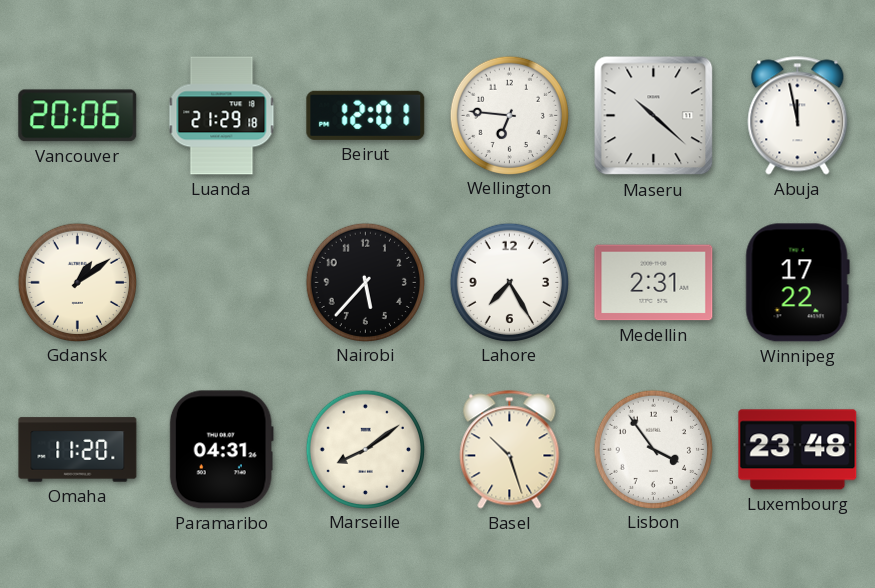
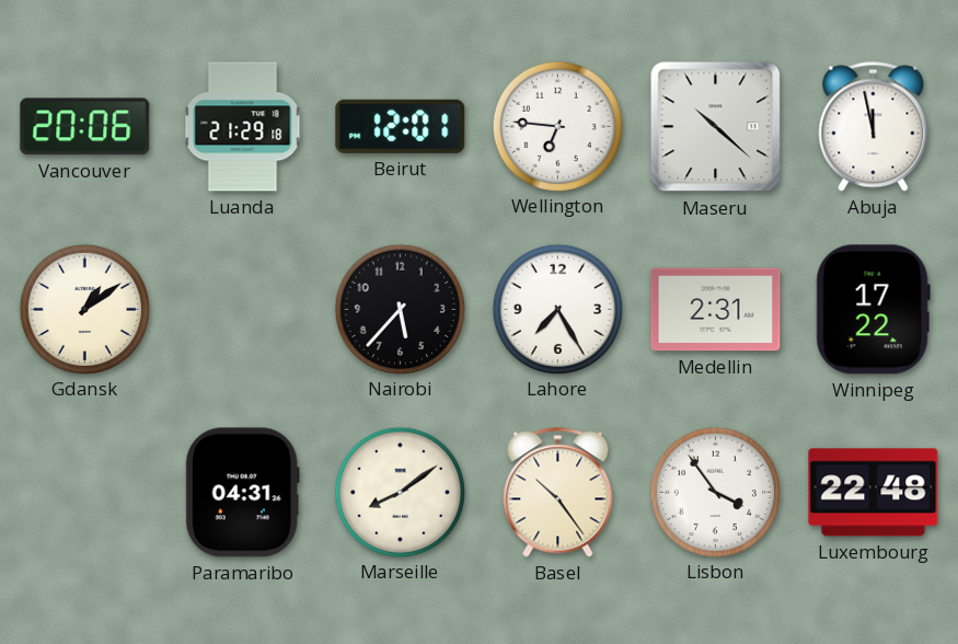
Omaha: 11:20 -> none (78, 450)
Basel: 10:27 -> 10:24 (558, 493)
Luxembourg: 23:48 -> 22:48 (874, 493)
